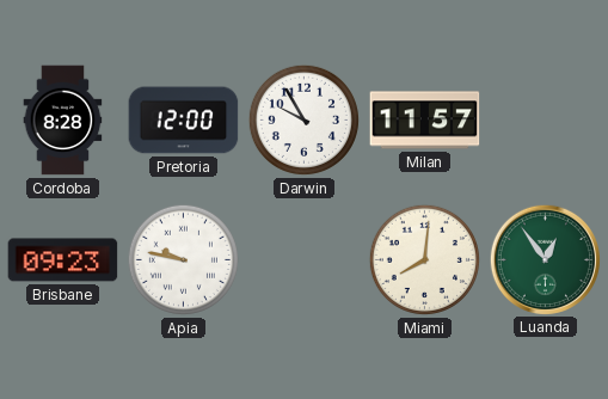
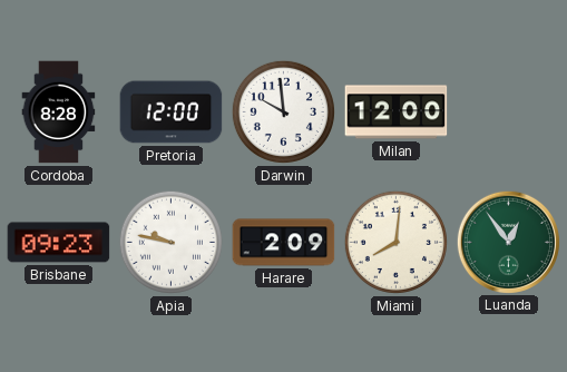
Darwin: 9:55 -> 9:59 (283, 111)
Milan: 11:57 -> 12:00 (397, 112)
Harare: none -> 2:09 (284, 243)
